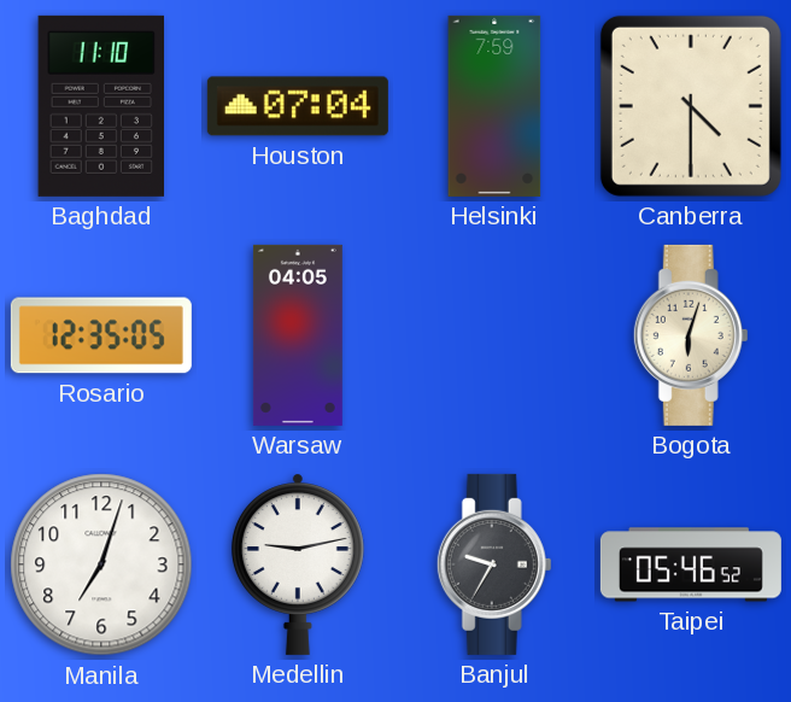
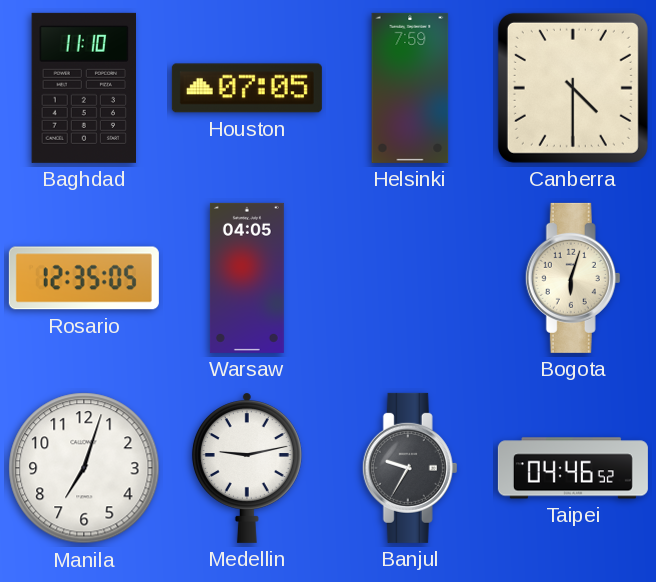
Houston: 07:04 -> 07:05 (247, 88)
Taipei: 05:46 -> 04:46 (573, 468)
